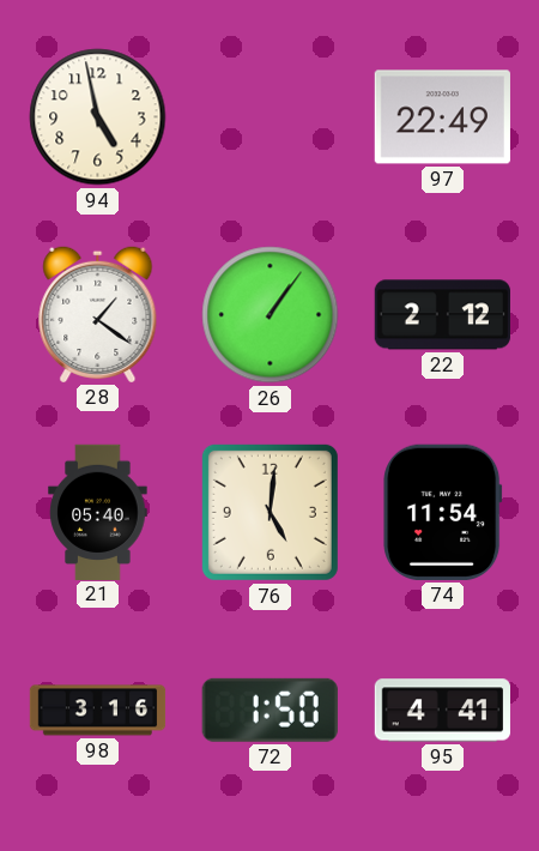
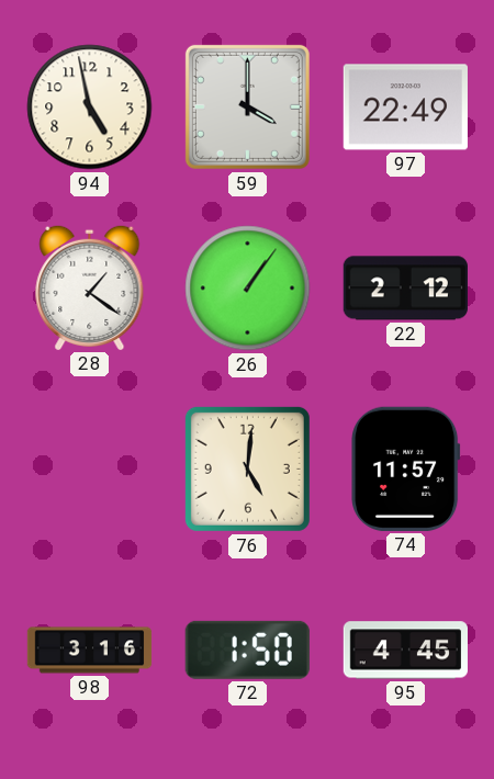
59: none -> 4:00 (247, 106)
21: 05:40 -> none (98, 512)
74: 11:54 -> 11:57 (406, 468)
95: 4:41 -> 4:45 (405, 651)
